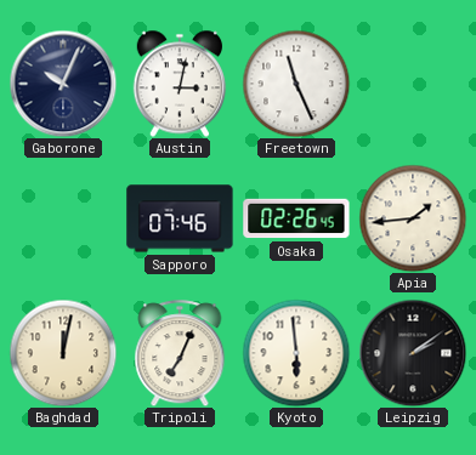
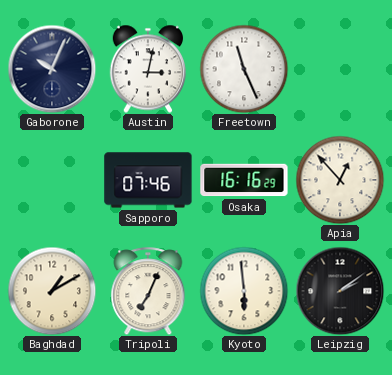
Osaka: 02:26 -> 16:16 (244, 180)
Apia: 1:44 -> 12:53 (340, 180)
Baghdad: 12:02 -> 1:10 (52, 291)
